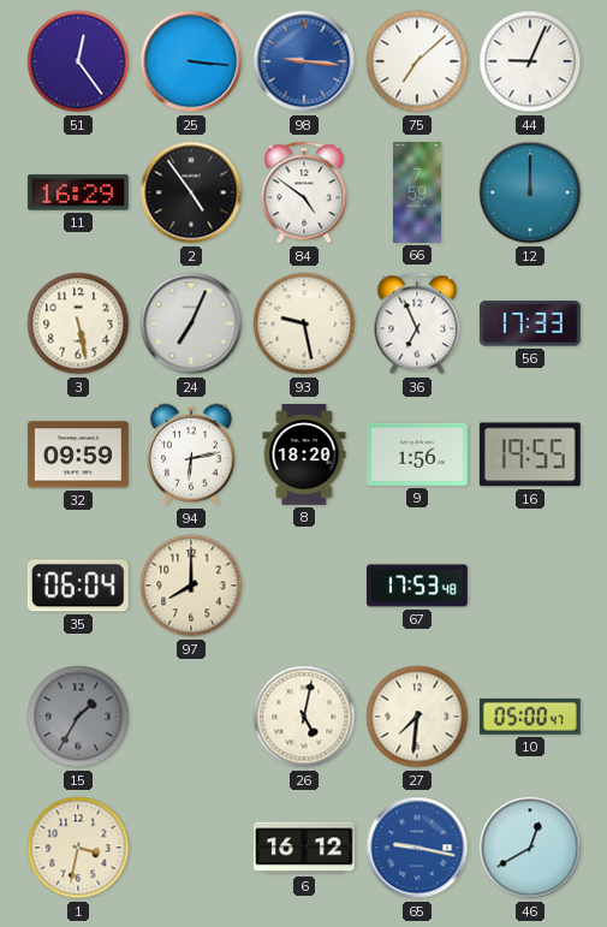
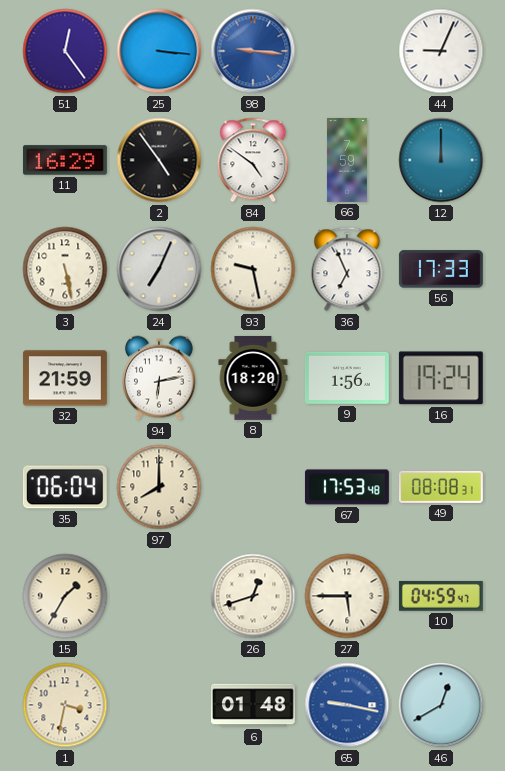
75: 7:08 -> none (417, 61)
32: 09:59 -> 21:59 (65, 378)
16: 19:55 -> 19:24 (441, 378)
49: none -> 08:08 (441, 487)
15 dial: grey -> cream (65, 596)
26: 5:02 -> 12:42 (253, 596)
27: 7:31 -> 5:45 (347, 596)
10: 05:00 -> 04:59 (441, 596)
6: 16:12 -> 01:48 (253, 705)
